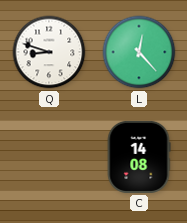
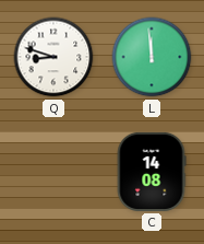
L: 12:23 -> 11:59 (152, 57)
